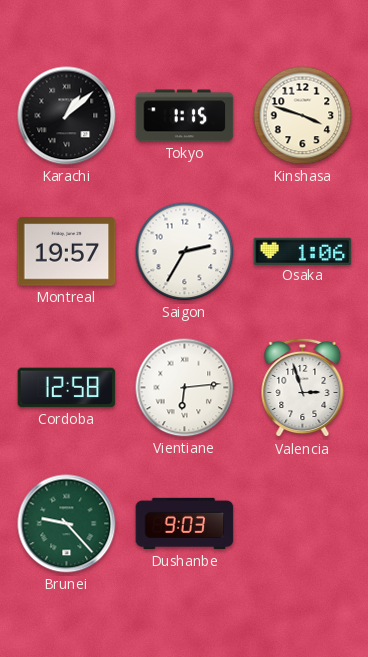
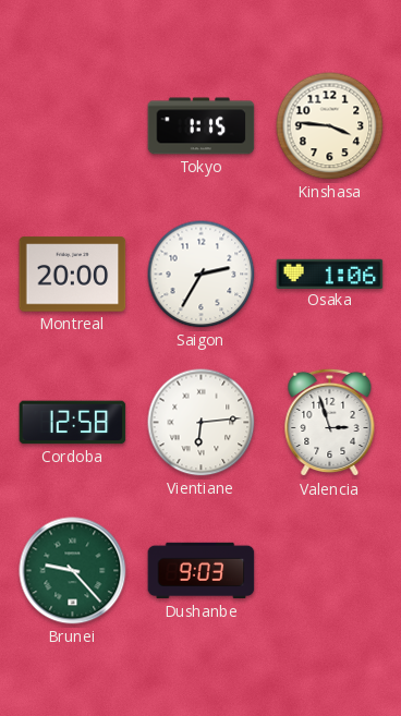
Karachi: 1:08 -> none (67, 116)
Kinshasa: 3:48 -> 3:46 (330, 126)
Montreal: 19:57 -> 20:00 (73, 275)
